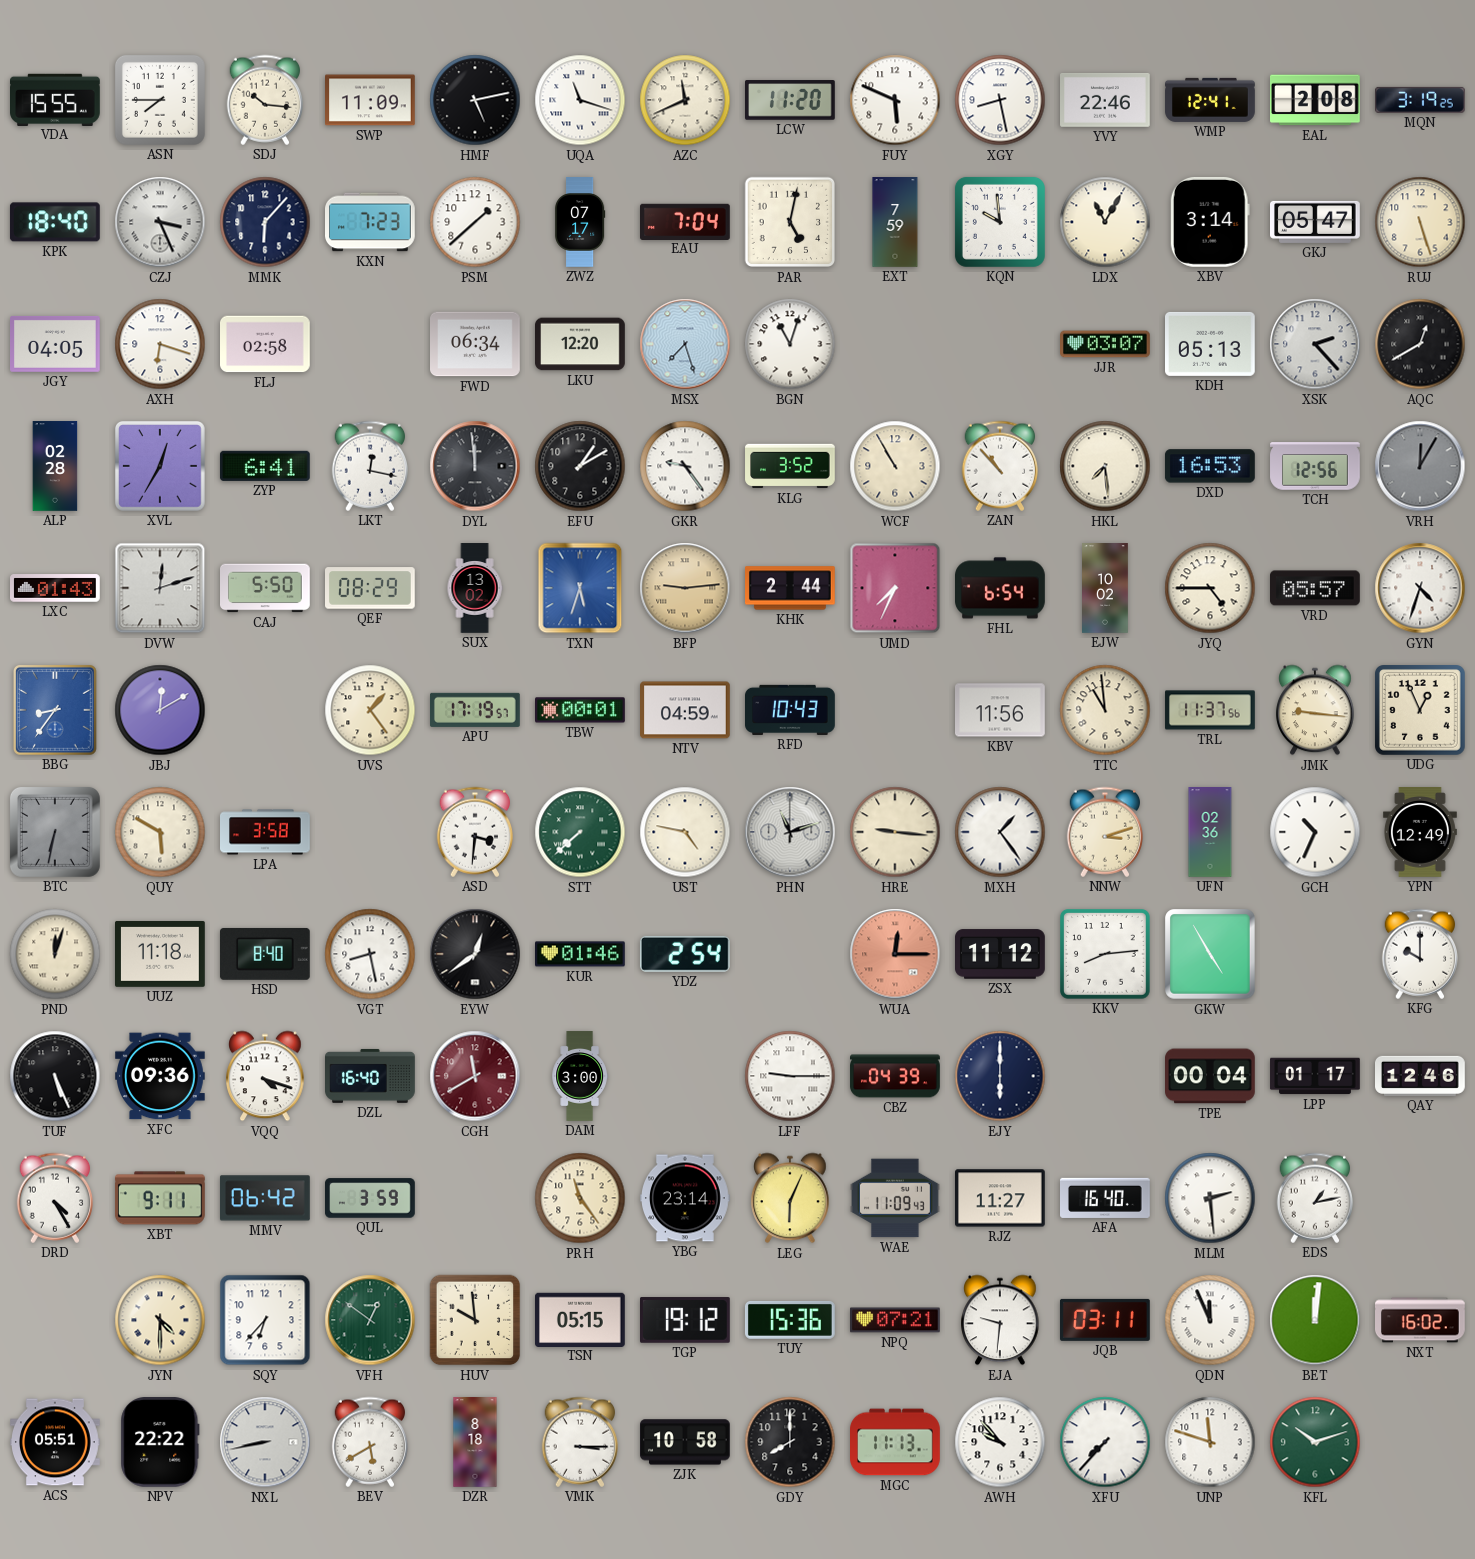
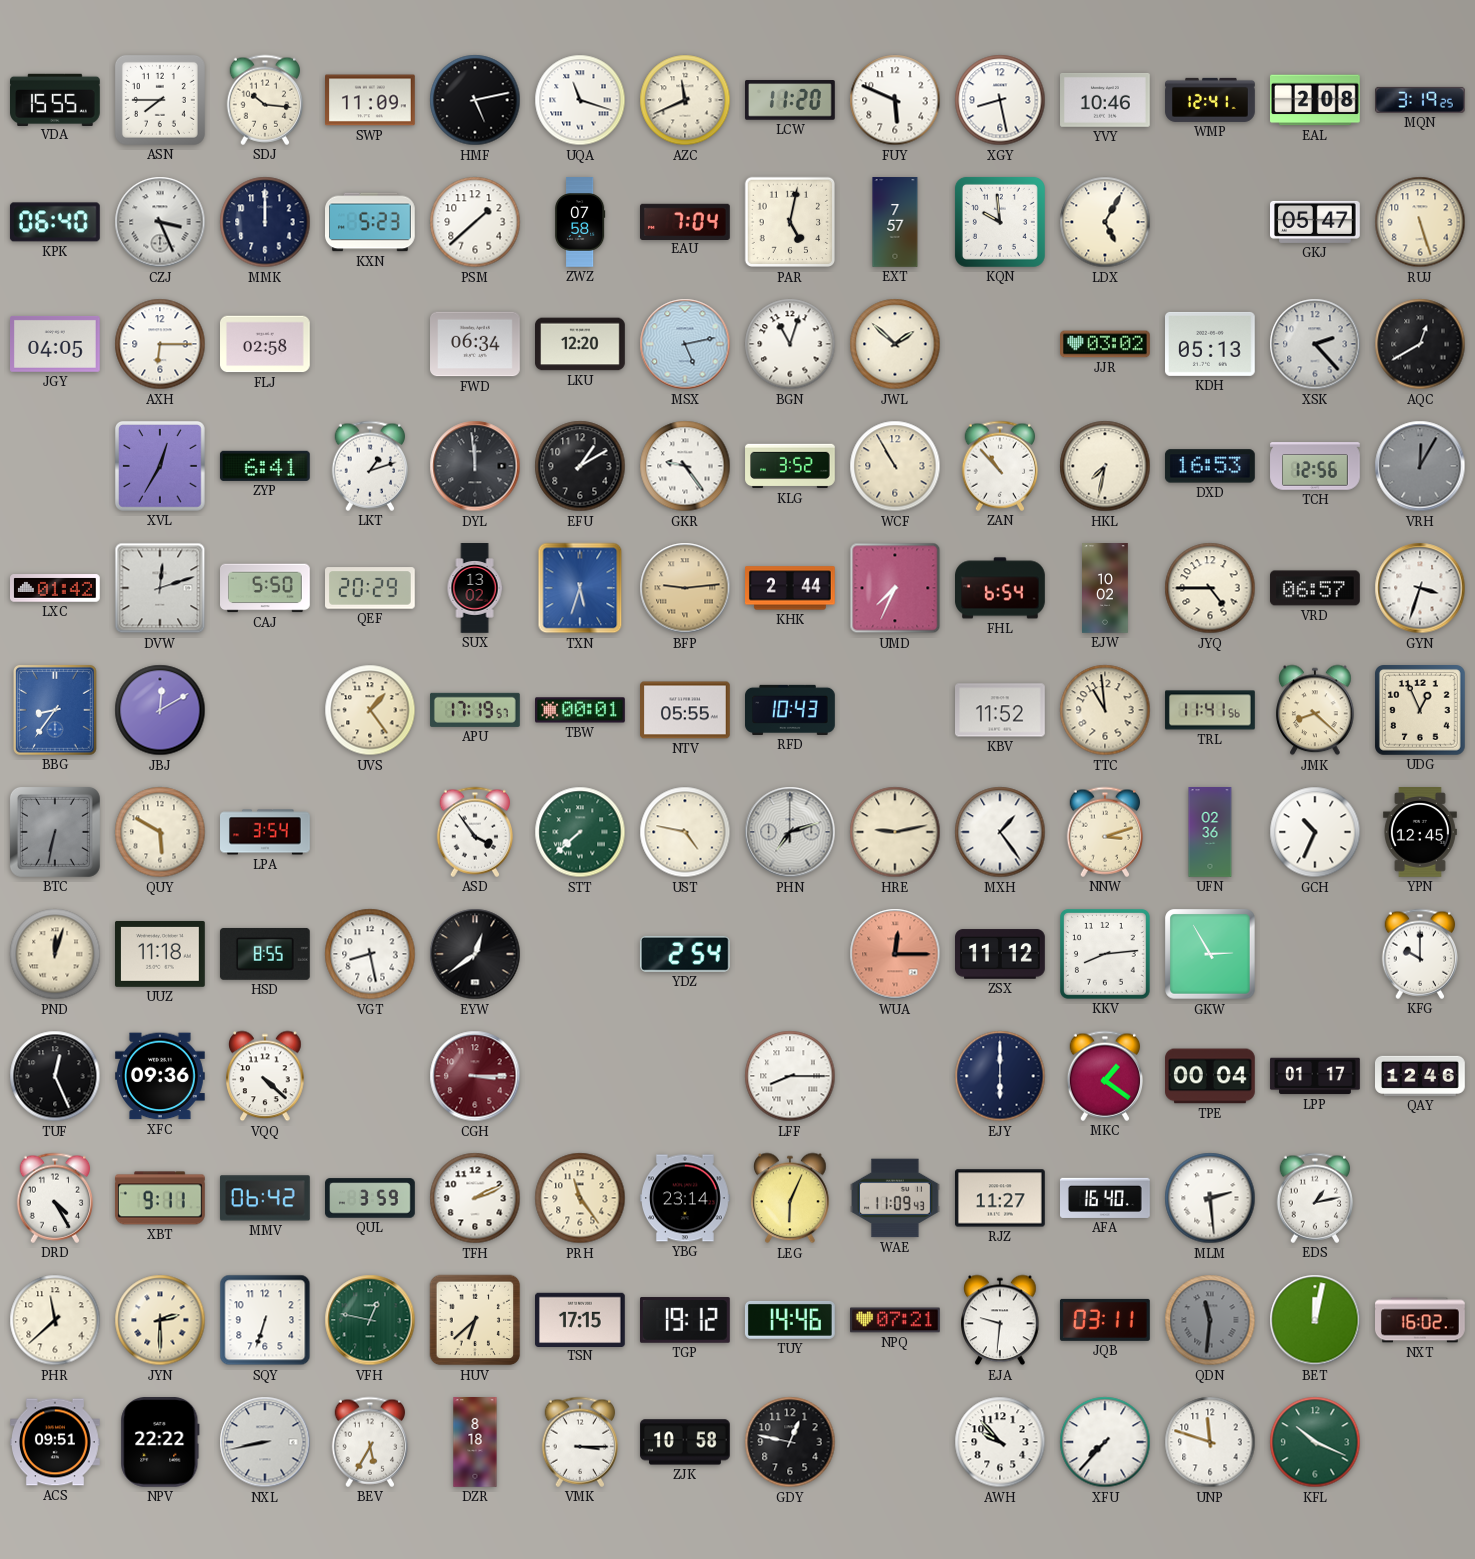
YVY: 22:46 -> 10:46 (1106, 100)
KPK: 18:40 -> 06:40 (55, 222)
MMK: 6:07 -> 12:00 (265, 222)
KXN: 7:23 -> 5:23 (371, 222)
ZWZ: 07:17 -> 07:58 (580, 222)
EXT: 7:59 -> 7:57 (895, 222)
LDX: 11:05 -> 5:05 (1105, 222)
XBV: 3:14 -> none (1210, 222)
AXH: 6:18 -> 6:15 (160, 344)
MSX: 7:27 -> 5:13 (685, 344)
JWL: none -> 1:52 (895, 344)
JJR: 03:07 -> 03:02 (1106, 344)
ALP: 02:28 -> none (55, 466)
LKT: 12:17 -> 1:12 (369, 466)
HKL: 7:29 -> 7:32 (1105, 466)
LXC: 01:43 -> 01:42 (56, 588)
QEF: 08:29 -> 20:29 (371, 588)
VRD: 05:57 -> 06:57 (1316, 588)
GYN: 4:33 -> 3:33 (1420, 588)
NTV: 04:59 -> 05:55 (686, 710)
KBV: 11:56 -> 11:52 (1001, 710)
TRL: 11:37 -> 11:41 (1210, 710)
JMK: 9:16 -> 8:22 (1315, 710)
LPA: 3:58 -> 3:54 (265, 832)
ASD: 3:31 -> 3:54 (474, 832)
PHN: 11:12 -> 7:12 (790, 832)
HRE: 9:16 -> 9:13 (895, 832)
YPN: 12:49 -> 12:45 (1420, 833)
HSD: 8:40 -> 8:55 (265, 954)
KUR: 01:46 -> none (581, 954)
GKW: 4:55 -> 2:55 (1210, 954)
TUF: 5:26 -> 12:26 (55, 1076)
VQQ: 4:18 -> 4:22 (265, 1076)
DZL: 16:40 -> none (371, 1076)
CGH: 11:40 -> 3:15 (475, 1076)
DAM: 3:00 -> none (580, 1076)
LFF: 9:15 -> 8:15 (790, 1076)
CBZ: 04:39 -> none (895, 1076)
MKC: none -> 1:21 (1104, 1076)
TFH: none -> 2:11 (475, 1198)
PHR: none -> 11:38 (55, 1320)
JYN: 4:30 -> 2:30 (160, 1320)
SQY: 6:37 -> 6:33 (265, 1320)
VFH: 12:51 -> 12:47 (370, 1320)
HUV: 9:59 -> 6:38 (475, 1320)
TSN: 05:15 -> 17:15 (581, 1319)
TUY: 15:36 -> 14:46 (790, 1320)
QDN: 11:56 -> 11:31 (1210, 1320)
QDN dial: white -> grey (1210, 1320)
BET: 12:01 -> 12:02 (1315, 1320)
ACS: 05:51 -> 09:51 (56, 1442)
BEV: 5:40 -> 5:35 (369, 1442)
GDY: 8:00 -> 12:47 (790, 1442)
MGC: 11:13 -> none (896, 1442)
KFL: 10:12 -> 10:19 (1315, 1442)
